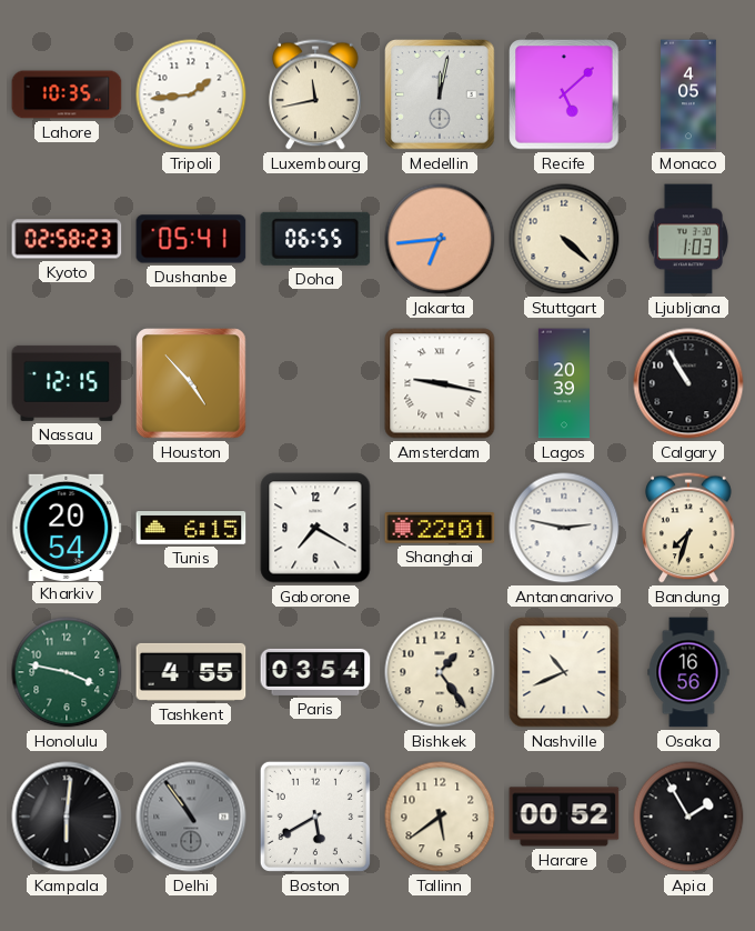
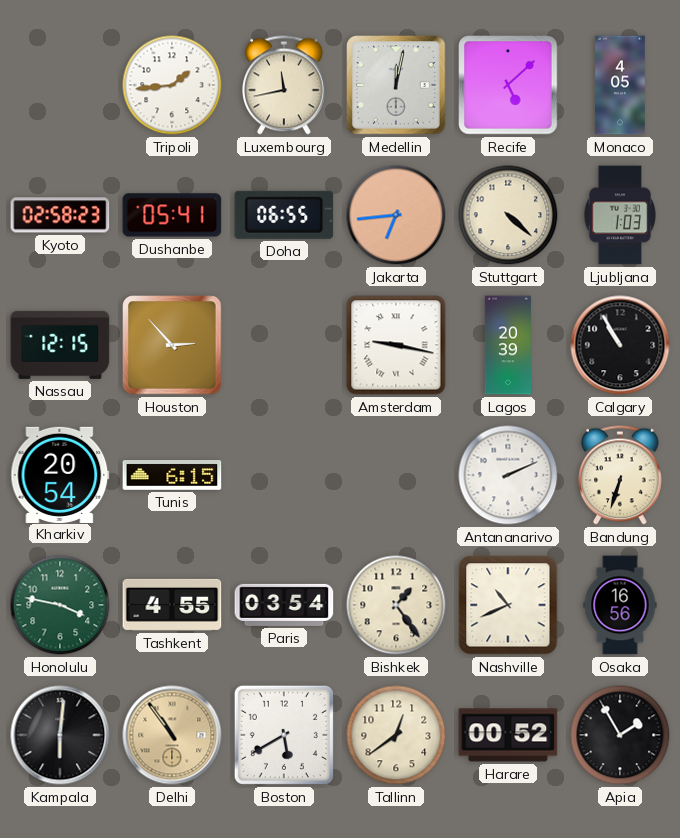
Lahore: 10:35 -> none (67, 94)
Houston: 4:53 -> 2:53 (172, 345)
Gaborone: 7:20 -> none (315, 528)
Shanghai: 22:01 -> none (440, 528)
Antananarivo: 2:47 -> 2:11 (508, 475)
Bandung: 7:33 -> 6:33 (620, 475)
Delhi dial: grey -> champagne (172, 735)
Tallinn: 5:39 -> 12:39 (396, 735)
